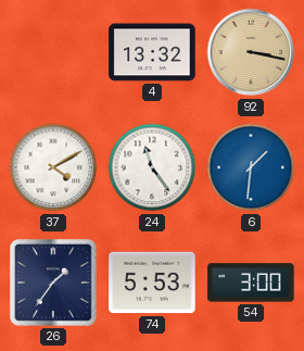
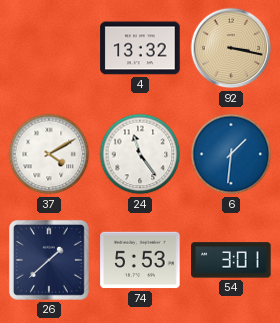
26: 1:36 -> 1:38 (49, 260)
54: 3:00 -> 3:01 (231, 260)
